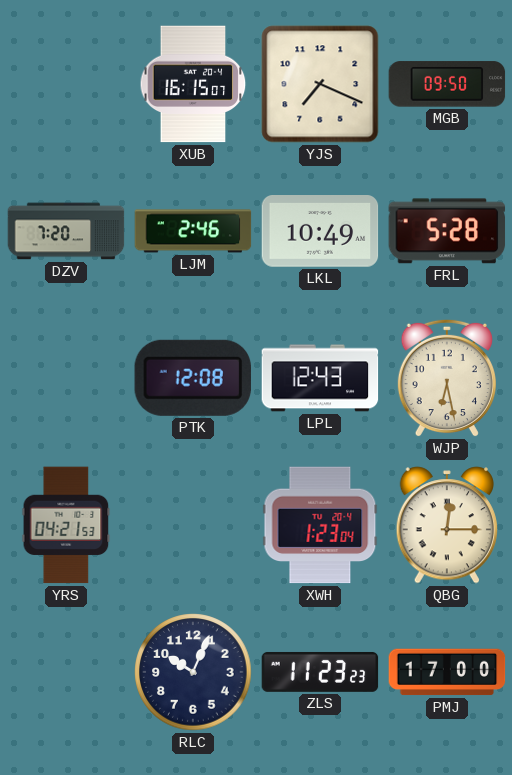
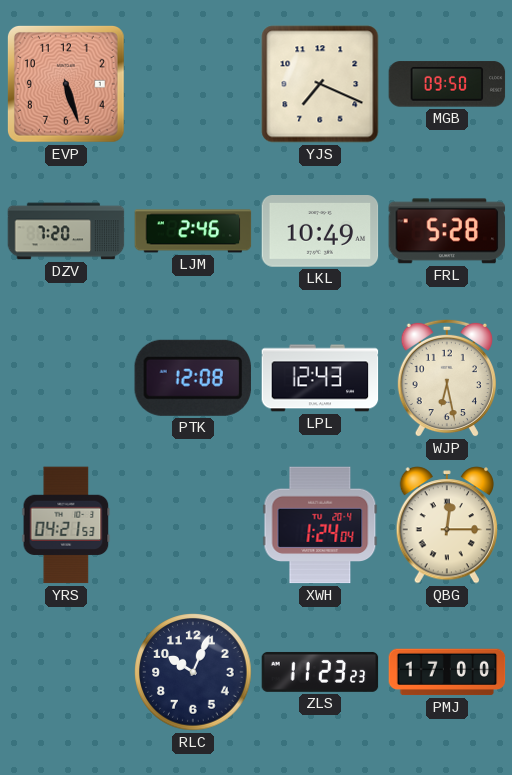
EVP: none -> 5:27 (66, 84)
XUB: 16:15 -> none (193, 84)
XWH: 1:23 -> 1:24 (320, 525)
